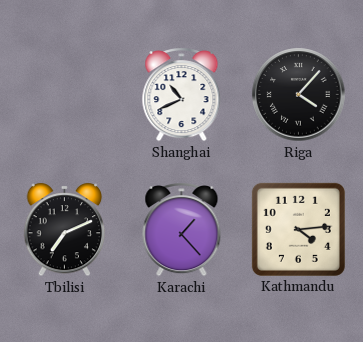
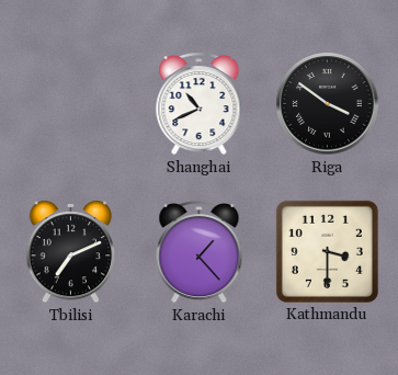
Riga: 4:07 -> 3:51 (328, 104)
Kathmandu: 4:14 -> 3:30 (327, 251)
